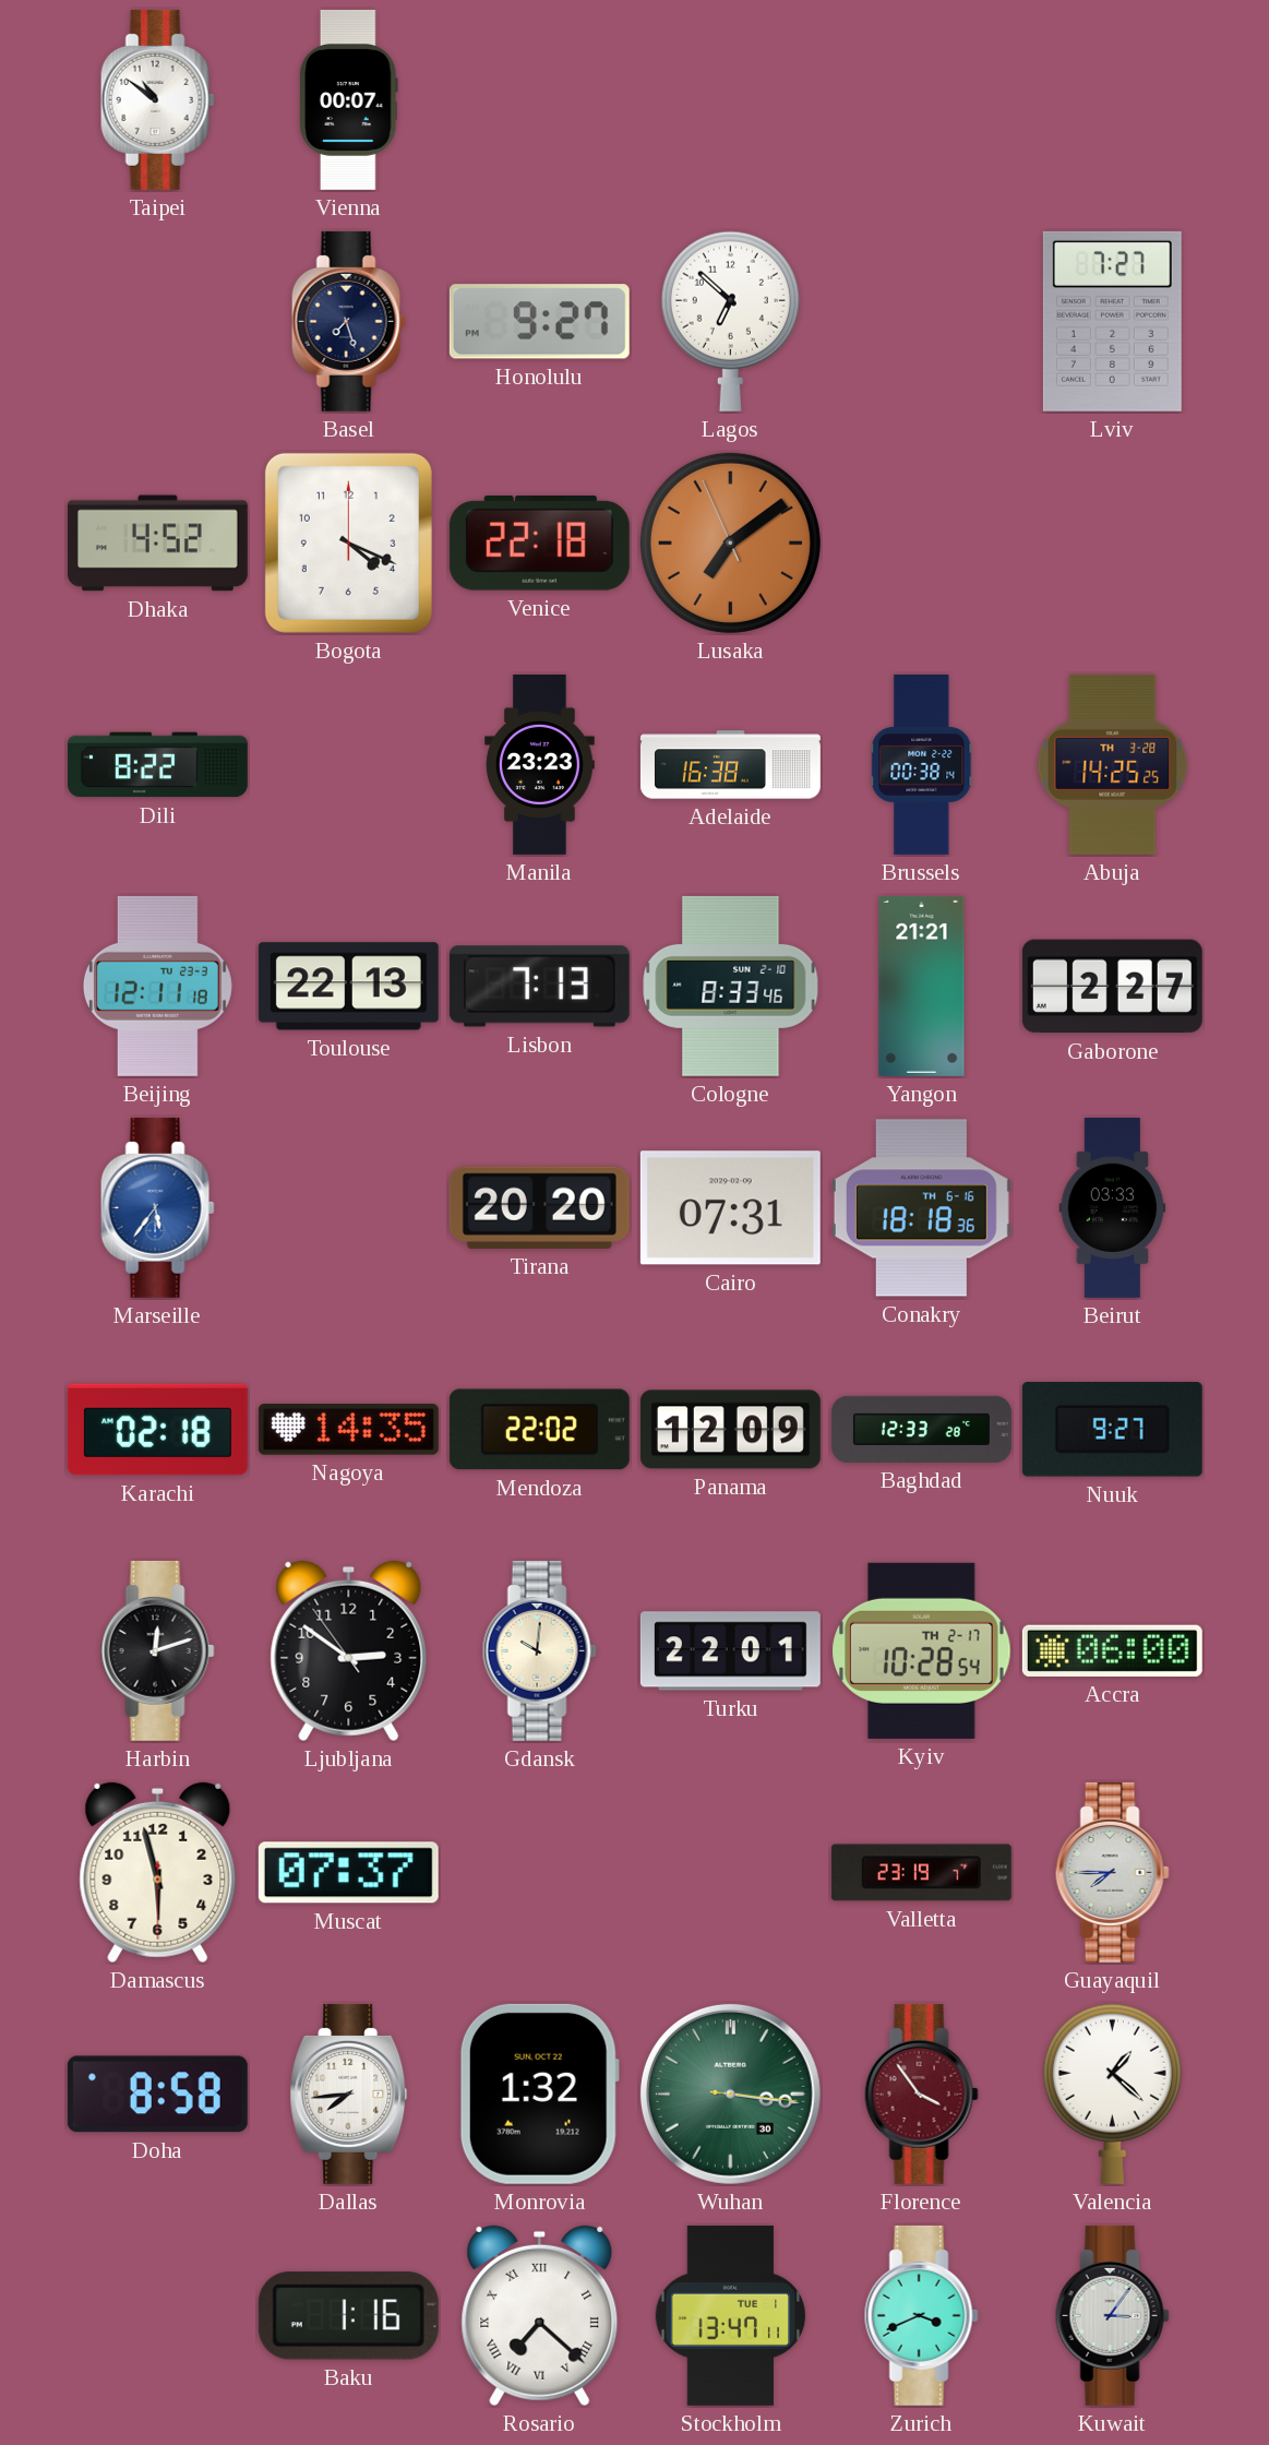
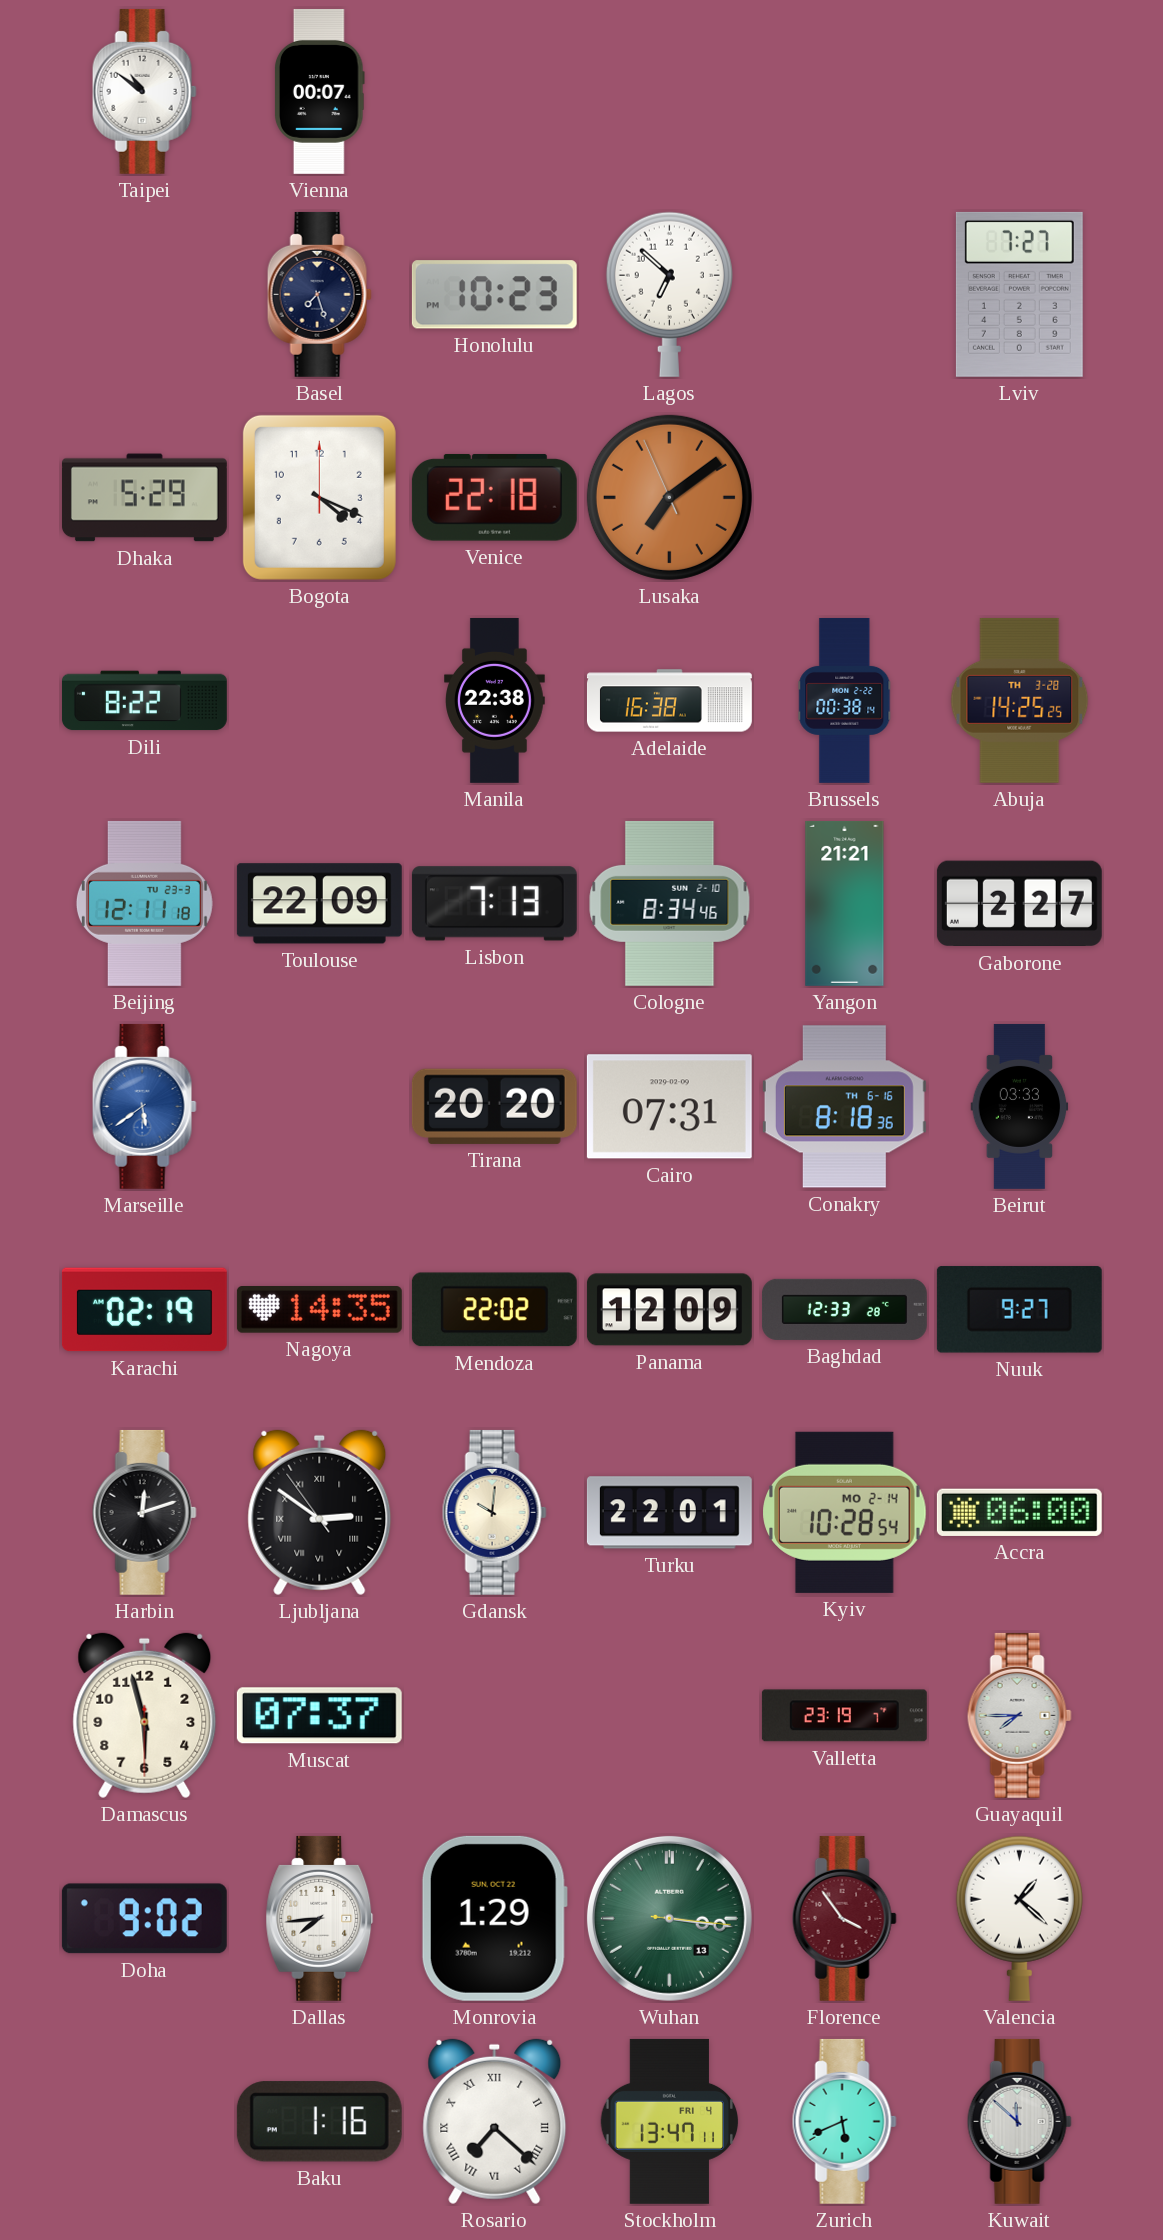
Honolulu: 9:27 -> 10:23 (494, 295)
Dhaka: 4:52 -> 5:29 (144, 498)
Manila: 23:23 -> 22:38 (495, 700)
Toulouse: 22:13 -> 22:09 (319, 904)
Cologne: 8:33 -> 8:34 (670, 903)
Marseille: 5:36 -> 5:39 (144, 1106)
Conakry: 18:18 -> 8:18 (844, 1107)
Karachi: 02:18 -> 02:19 (144, 1310)
Ljubljana numerals: Arabic -> Roman (320, 1513)
Kyiv date: TH 2-17 -> MO 2-14 (845, 1512)
Doha: 8:58 -> 9:02 (144, 1919)
Monrovia: 1:32 -> 1:29 (494, 1918)
Wuhan date: 30 -> 13 (669, 1918)
Stockholm date: TUE 1 -> FRI 4 (670, 2121)
Zurich: 3:41 -> 5:41 (844, 2121)
Kuwait: 3:06 -> 11:52 (1019, 2121)
